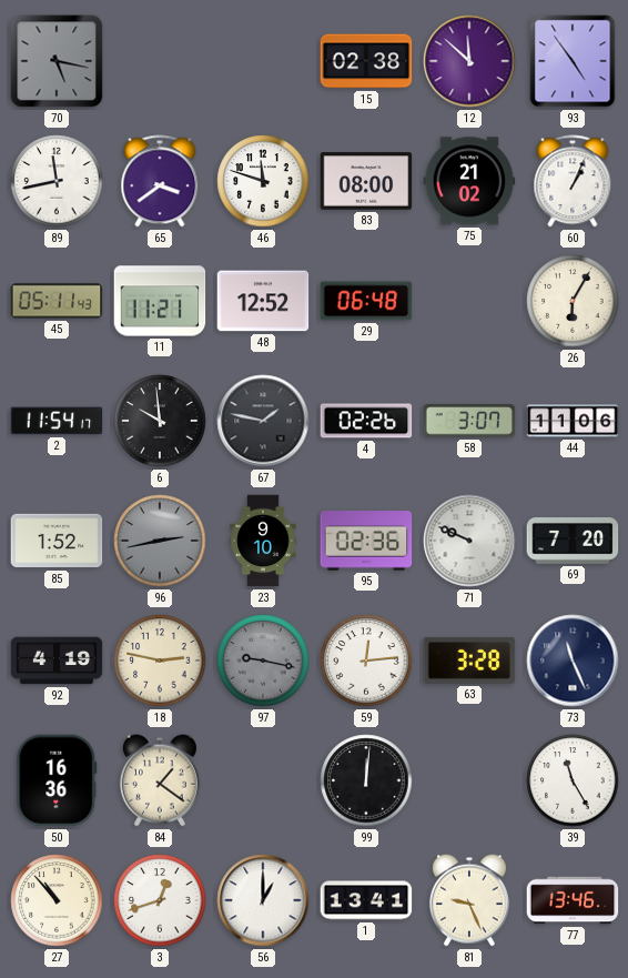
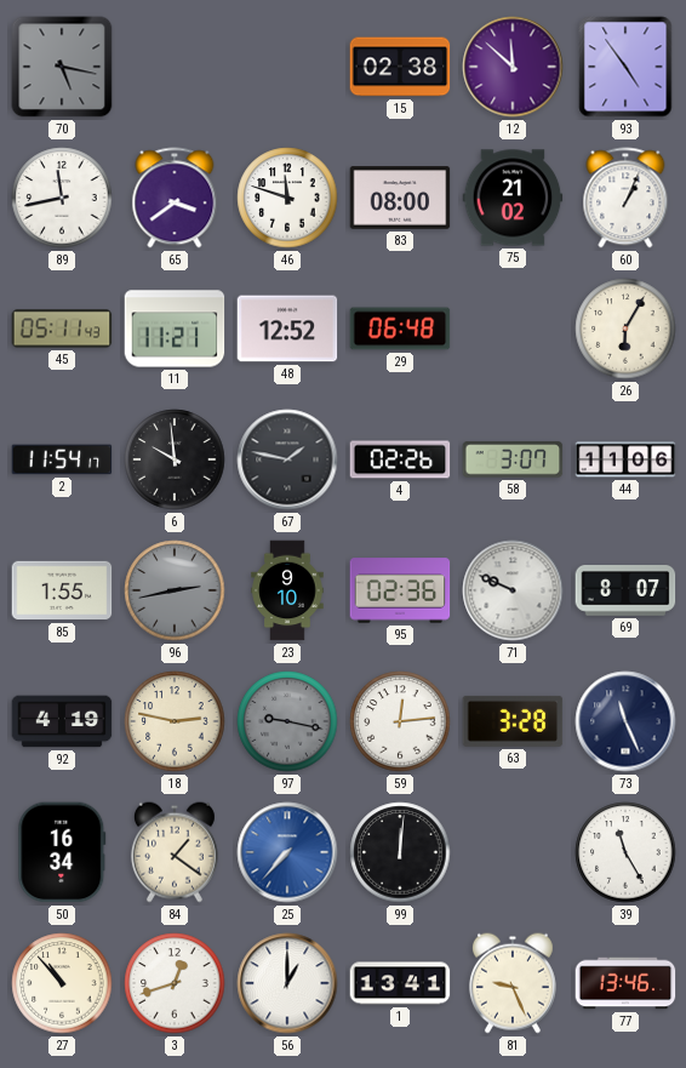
85: 1:52 -> 1:55 (62, 590)
69: 7:20 -> 8:07 (625, 592)
50: 16:36 -> 16:34 (62, 852)
25: none -> 7:37 (287, 852)
